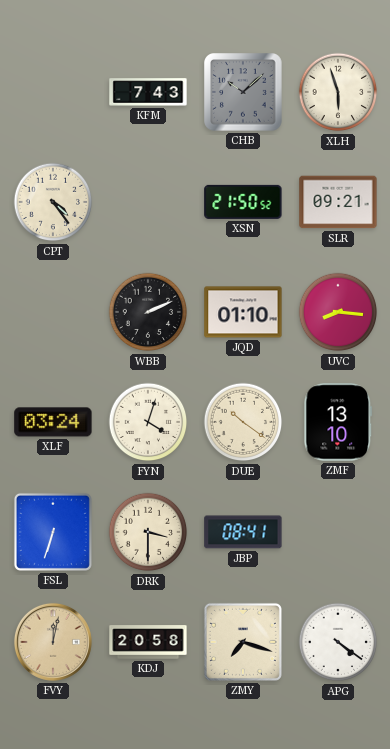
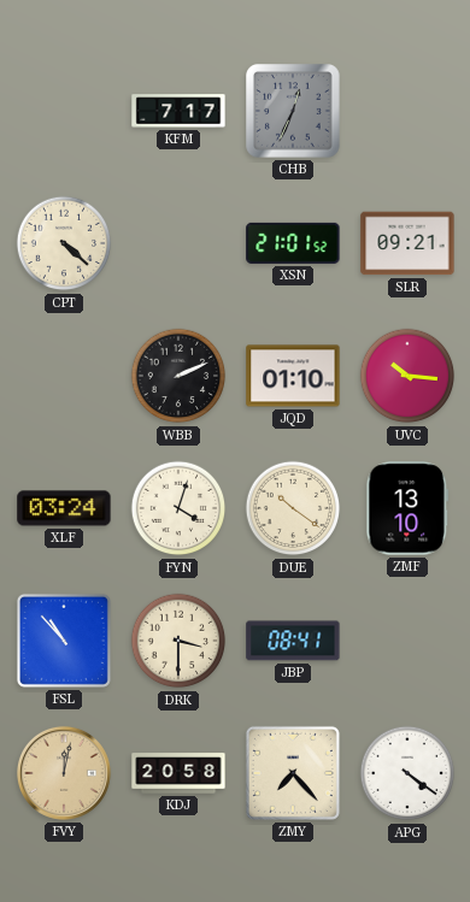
KFM: 7:43 -> 7:17 (178, 111)
CHB: 10:08 -> 12:34 (293, 111)
XLH: 5:57 -> none (338, 92)
CPT: 4:24 -> 4:22 (64, 243)
XSN: 21:50 -> 21:01 (293, 243)
UVC: 8:16 -> 10:16 (407, 376)
FSL: 6:33 -> 10:53 (64, 641)
ZMY: 7:18 -> 7:23 (293, 773)
